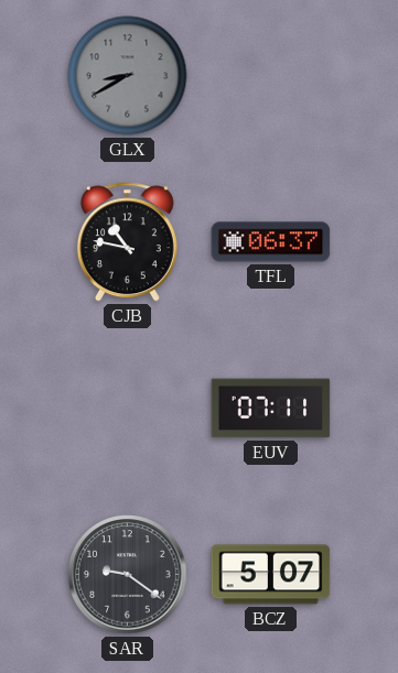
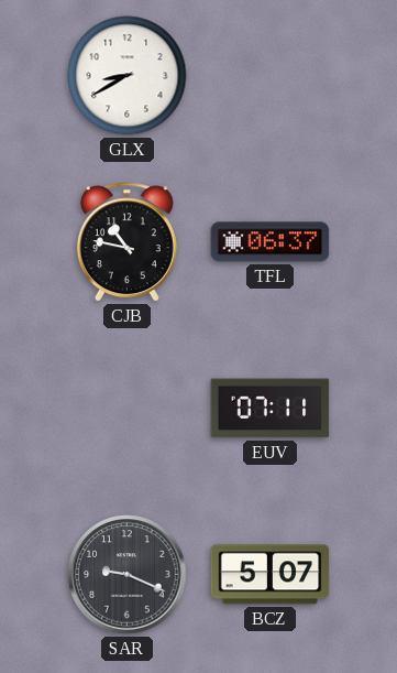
GLX dial: grey -> white (128, 76)
SAR: 9:21 -> 9:19 (128, 575)
